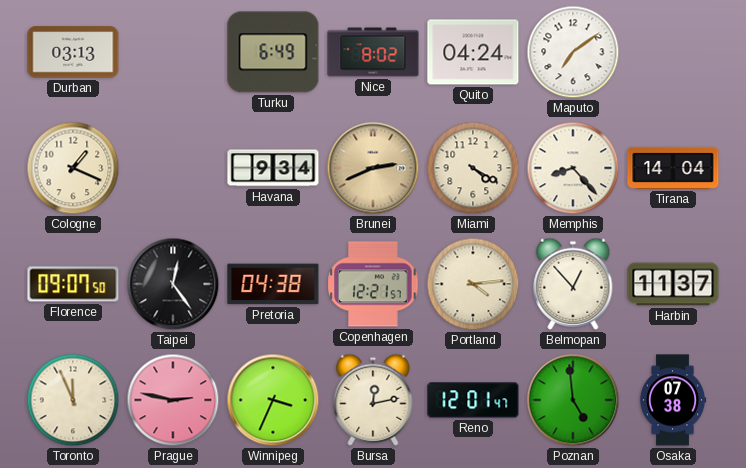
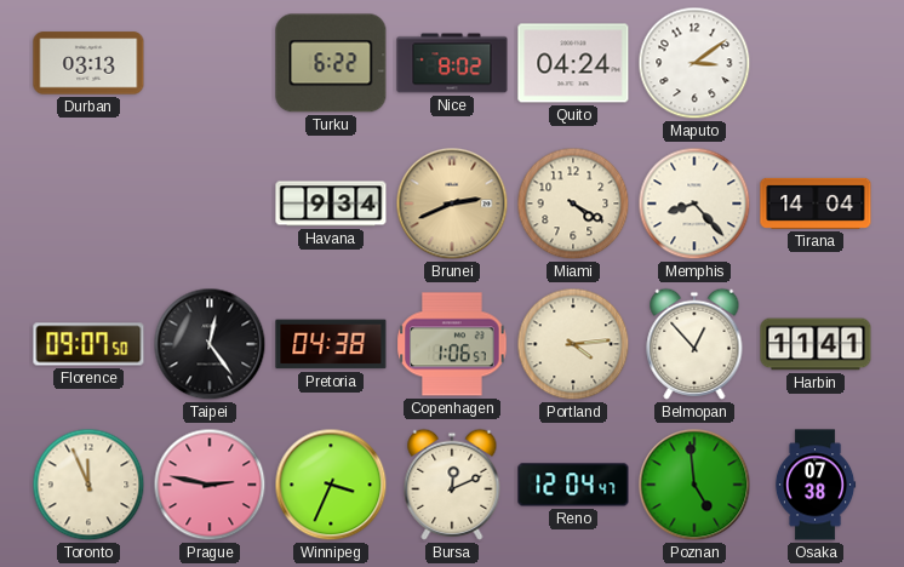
Turku: 6:49 -> 6:22 (331, 63)
Maputo: 7:09 -> 3:09 (694, 63)
Cologne: 1:19 -> none (73, 168)
Copenhagen: 12:21 -> 1:06 (452, 344)
Harbin: 11:37 -> 11:41 (816, 344)
Bursa: 12:13 -> 12:11 (452, 485)
Reno: 12:01 -> 12:04 (573, 485)
